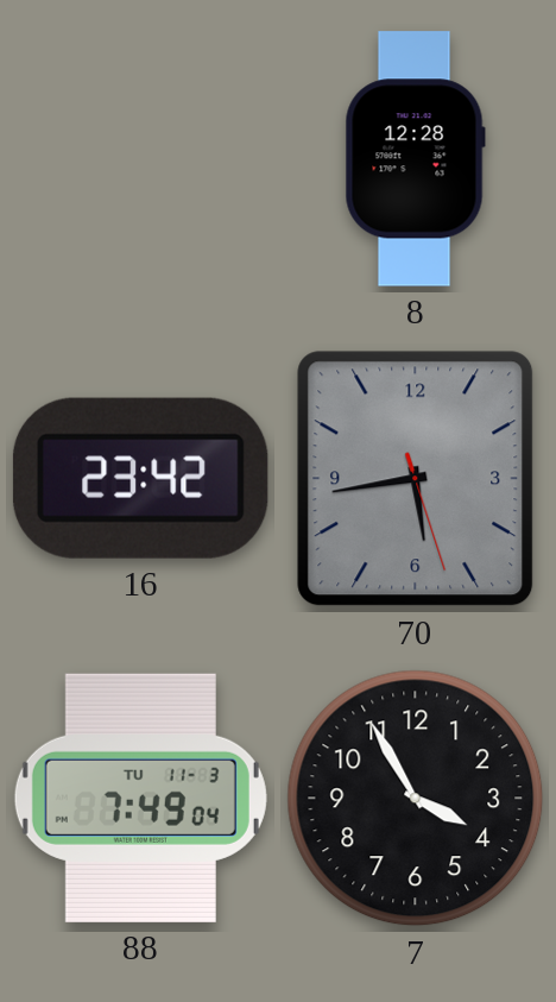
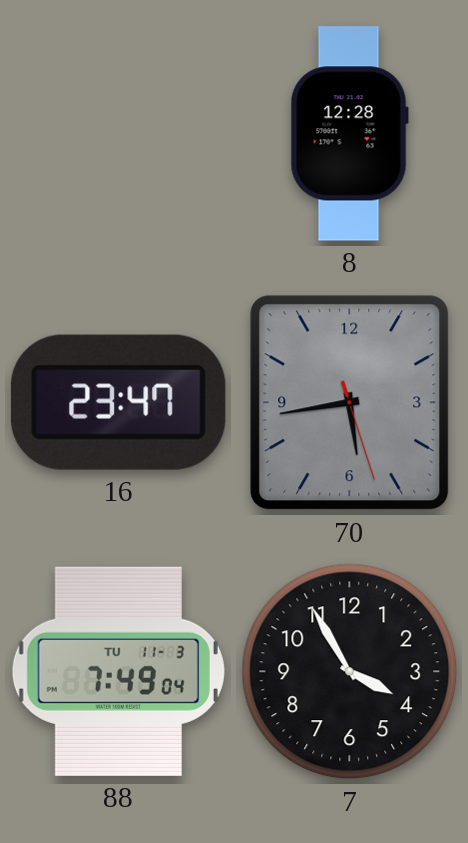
16: 23:42 -> 23:47 (118, 402)
